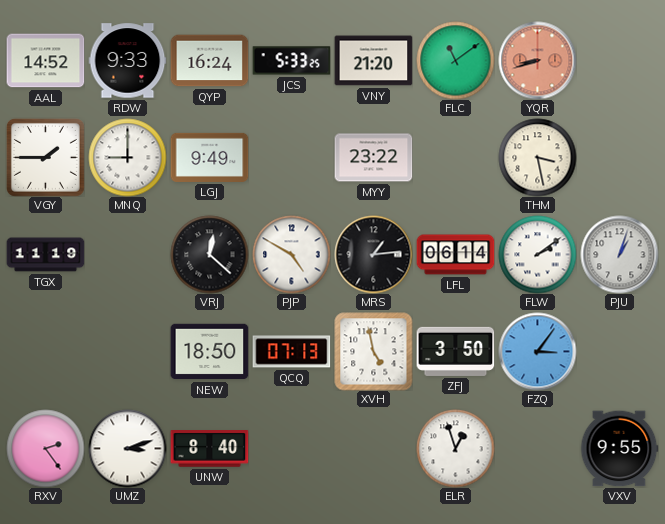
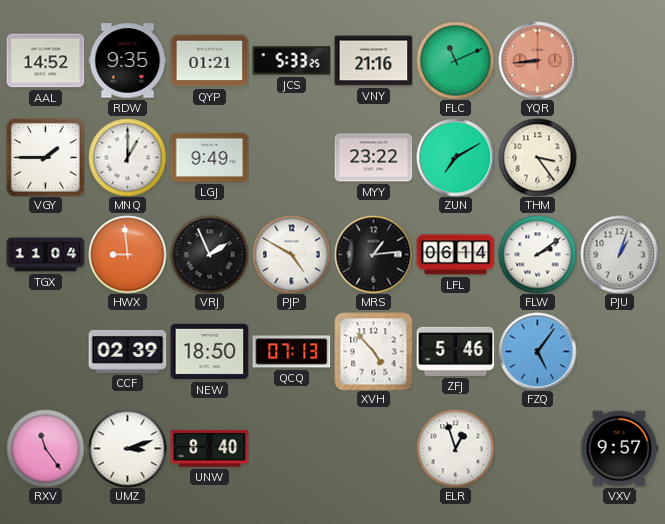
RDW: 9:33 -> 9:35 (127, 61)
QYP: 16:24 -> 01:21 (209, 61)
VNY: 21:20 -> 21:16 (373, 61)
FLC: 11:09 -> 11:11 (455, 60)
YQR: 8:42 -> 8:44 (537, 60)
MNQ: 9:00 -> 1:00 (127, 157)
ZUN: none -> 7:10 (455, 157)
THM: 3:28 -> 3:24 (537, 157)
TGX: 11:19 -> 11:04 (45, 255)
HWX: none -> 8:59 (127, 254)
VRJ: 12:22 -> 1:56 (209, 254)
CCF: none -> 02:39 (127, 351)
XVH: 4:58 -> 4:53 (373, 351)
ZFJ: 3:50 -> 5:46 (455, 351)
FZQ: 3:06 -> 5:06 (537, 351)
RXV: 2:24 -> 11:24 (45, 448)
VXV: 9:55 -> 9:57 (619, 449)
